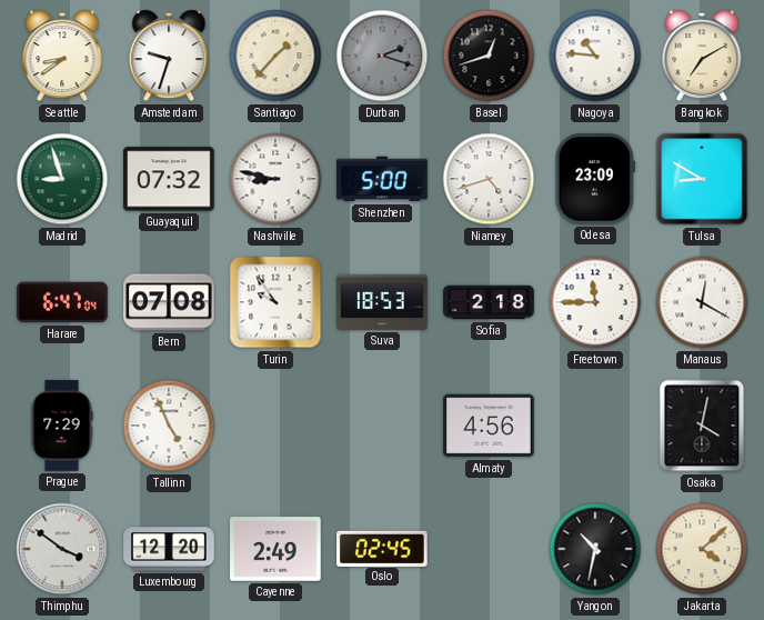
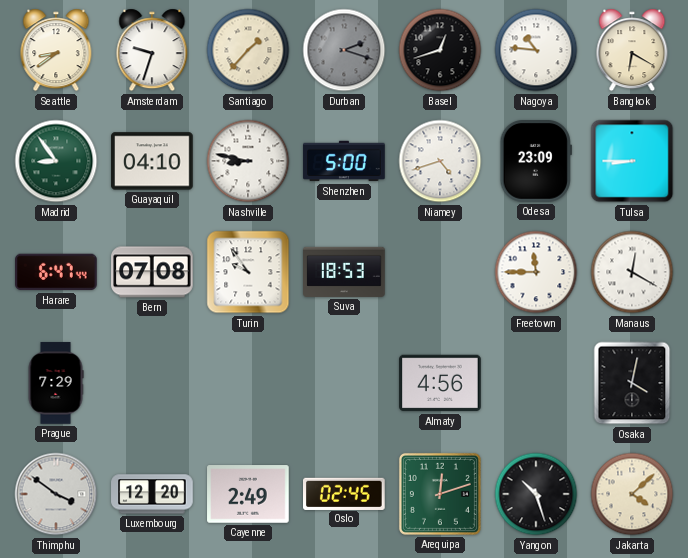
Bangkok: 7:10 -> 6:20 (632, 50)
Madrid: 8:57 -> 8:54 (56, 161)
Guayaquil: 07:32 -> 04:10 (152, 161)
Tulsa: 8:50 -> 8:45 (632, 161)
Harare: 6:47:04 -> 6:47:44 (57, 272)
Sofia: 2:18 -> none (489, 302)
Tallinn: 4:56 -> none (169, 426)
Arequipa: none -> 12:12 (440, 494)
Yangon: 10:32 -> 10:27 (536, 494)
